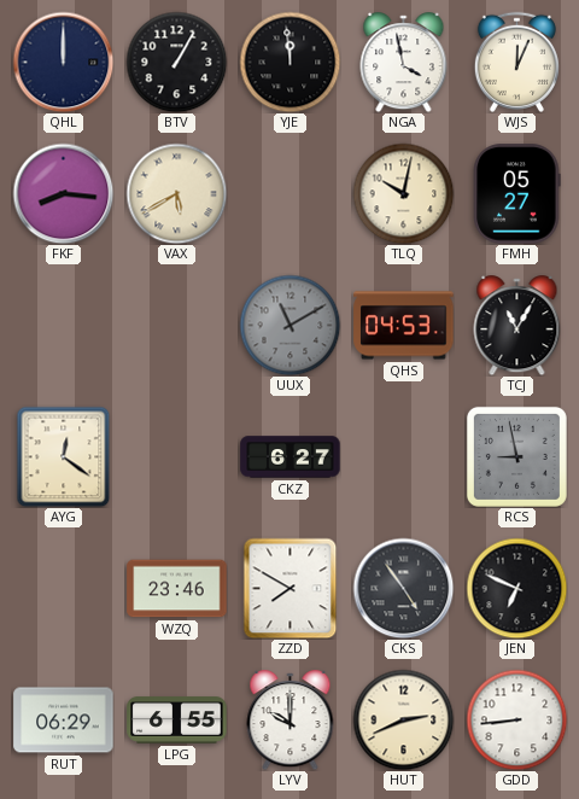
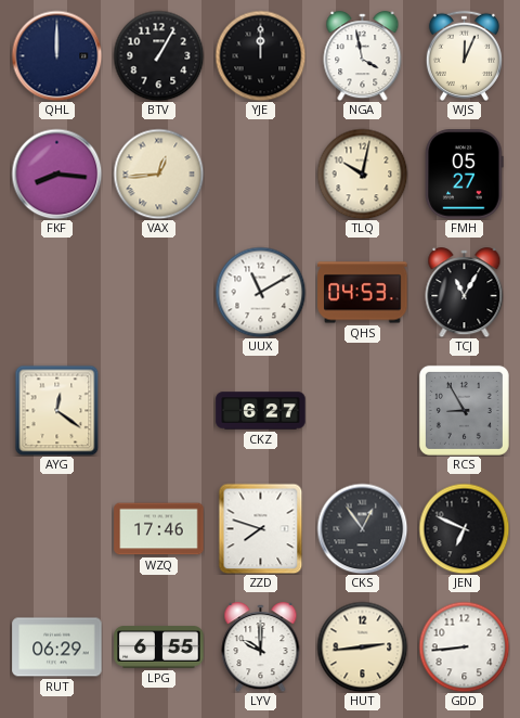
YJE: 11:59 -> 12:00 (260, 55)
VAX: 5:40 -> 12:44 (158, 174)
UUX dial: grey -> white (260, 292)
RCS: 8:58 -> 8:55 (464, 410)
WZQ: 23:46 -> 17:46 (159, 529)
ZZD: 7:50 -> 7:48 (261, 528)
CKS: 4:54 -> 12:54 (362, 528)
HUT: 2:41 -> 2:44 (362, 646)
